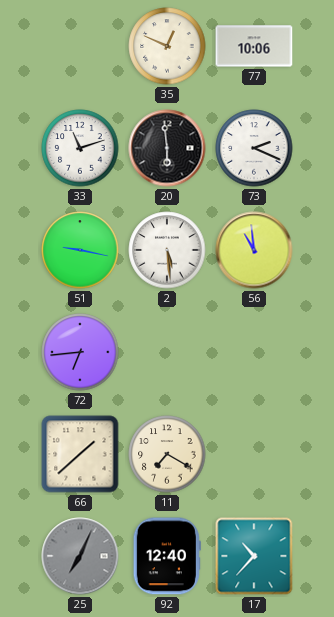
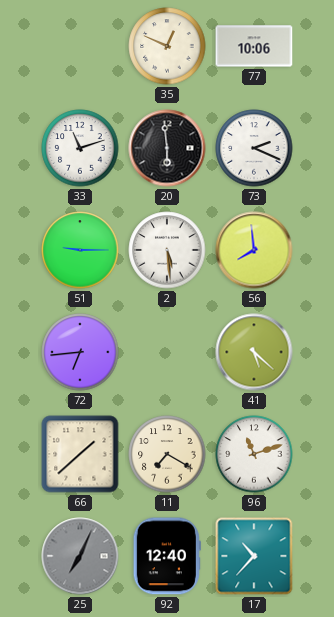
51: 9:17 -> 9:15 (80, 250)
56: 10:59 -> 7:59 (254, 250)
41: none -> 5:22 (254, 352)
96: none -> 11:12 (254, 454)
